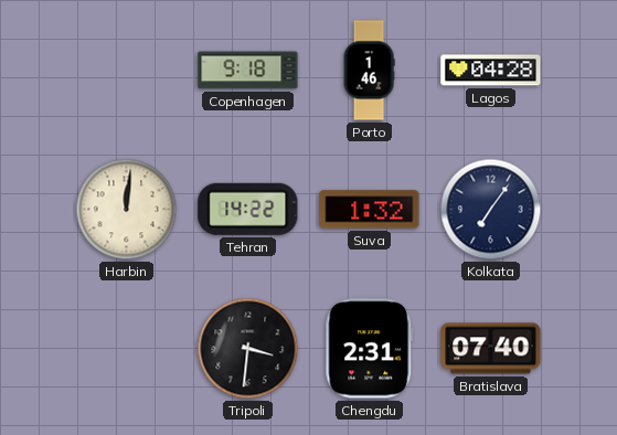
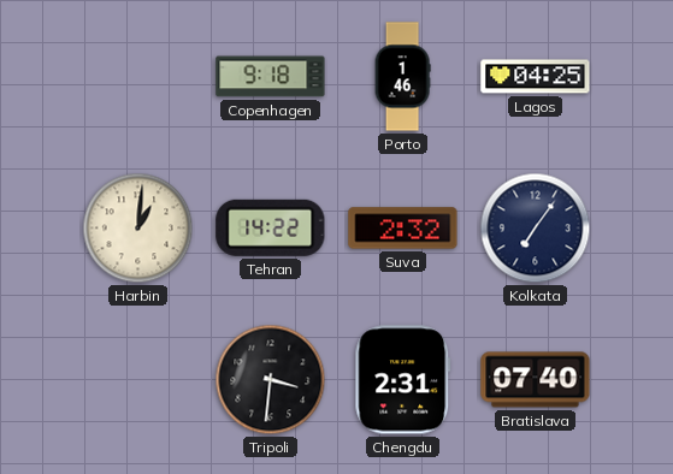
Lagos: 04:28 -> 04:25 (536, 77)
Harbin: 12:01 -> 1:01 (138, 229)
Suva: 1:32 -> 2:32 (403, 229)
